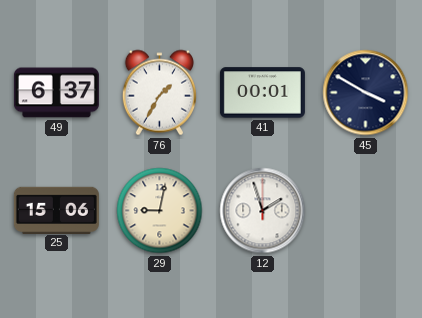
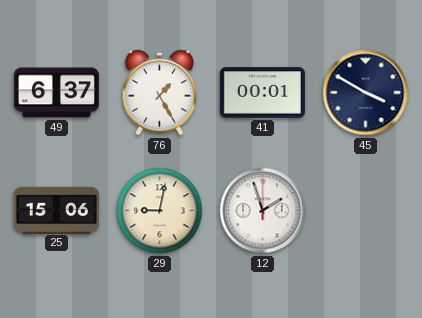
76: 1:35 -> 1:25 (159, 93)
